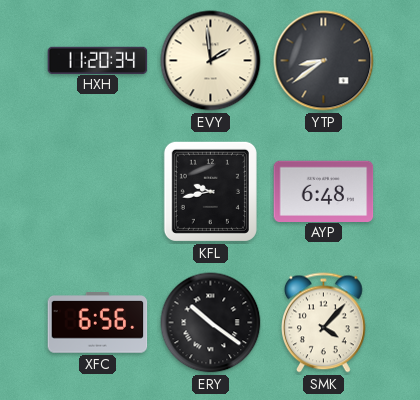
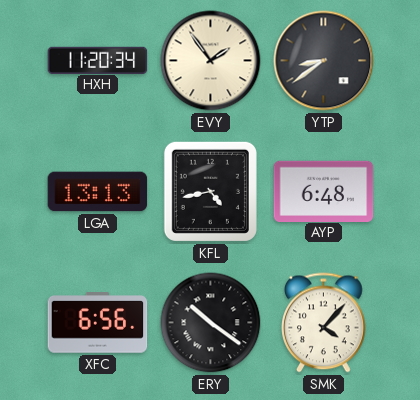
EVY: 1:59 -> 1:54 (211, 61)
LGA: none -> 13:13 (98, 192)
KFL: 9:43 -> 4:43 (210, 191)
